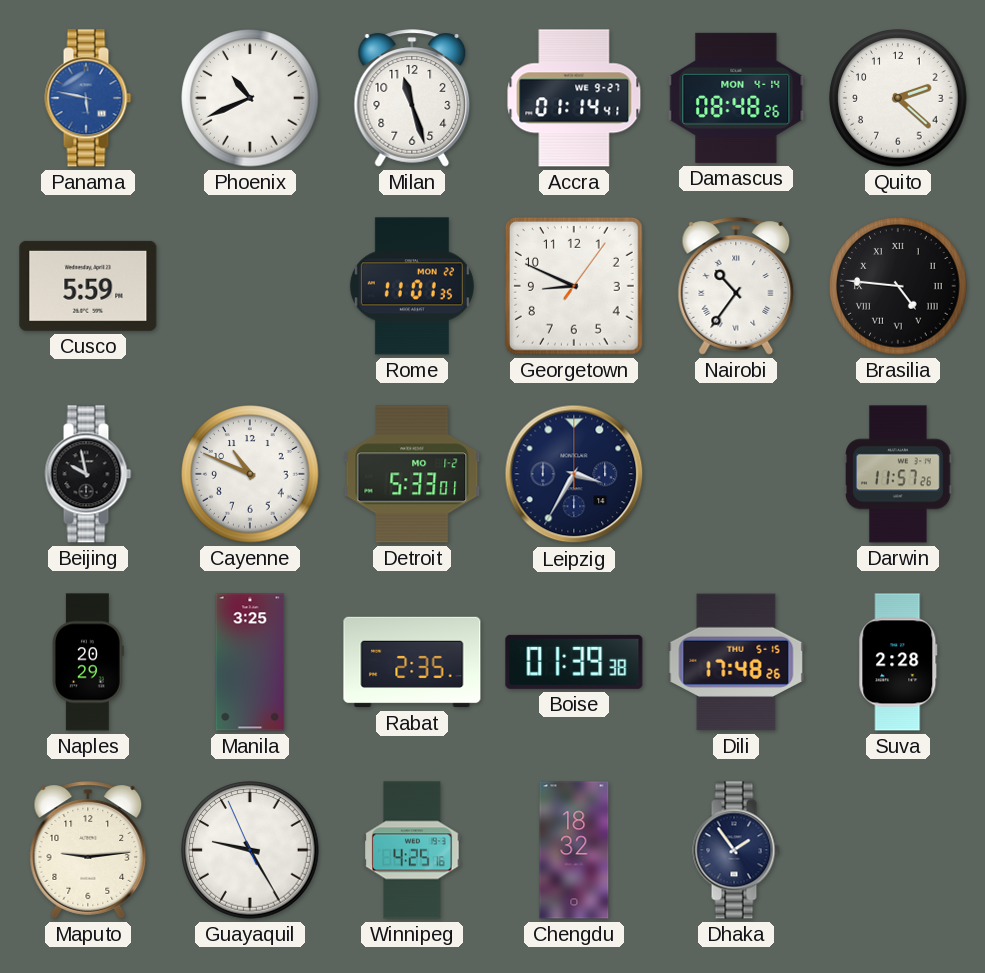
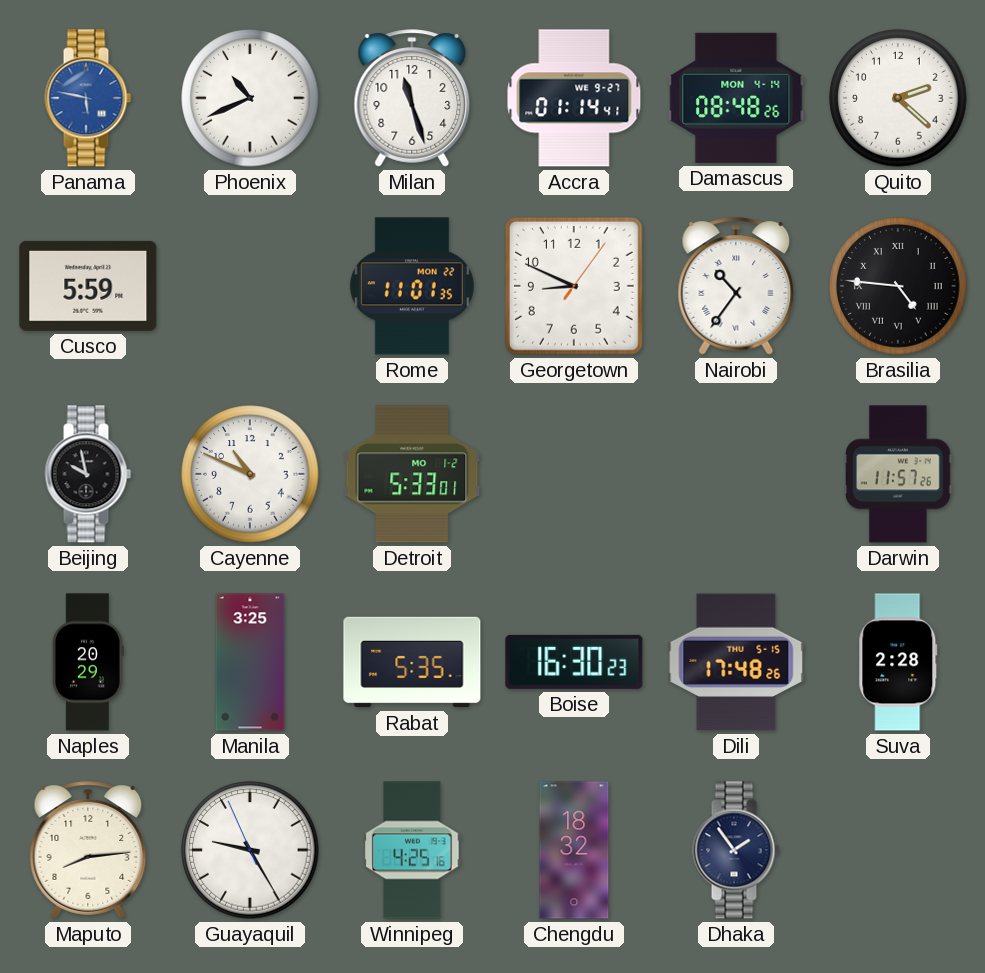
Leipzig: 3:35 -> none (574, 474)
Rabat: 2:35 -> 5:35 (412, 662)
Boise: 01:39 -> 16:30 (574, 662)
Maputo: 9:14 -> 8:14 (88, 850)
